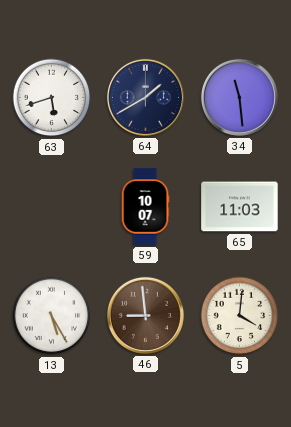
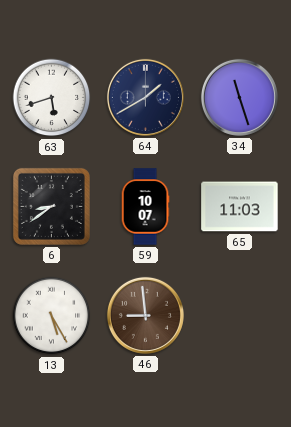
34: 11:29 -> 11:27 (239, 97)
6: none -> 8:39 (51, 206)
5: 4:01 -> none (240, 316)
